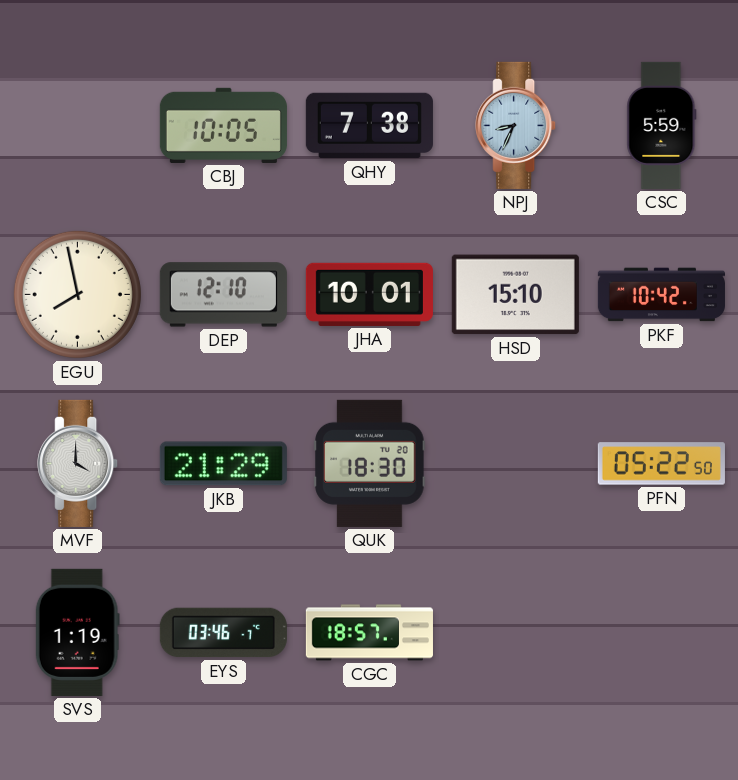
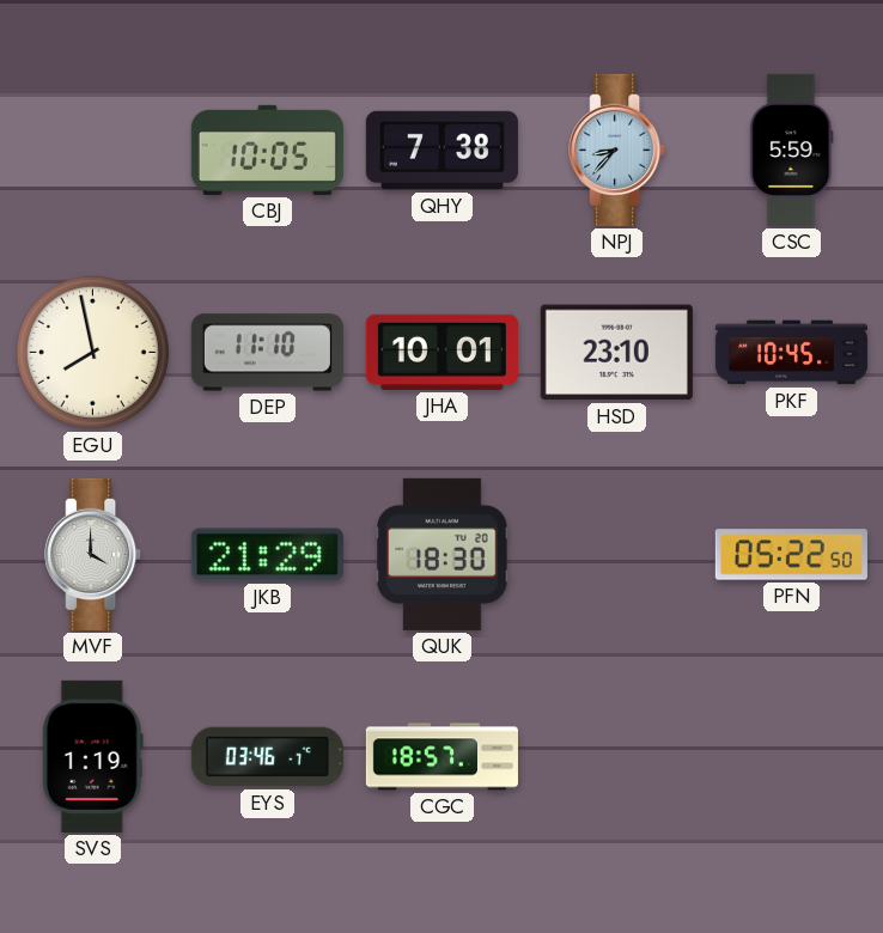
NPJ: 8:34 -> 8:37 (617, 150)
DEP: 12:10 -> 11:10 (267, 353)
HSD: 15:10 -> 23:10 (616, 353)
PKF: 10:42 -> 10:45 (791, 353)
